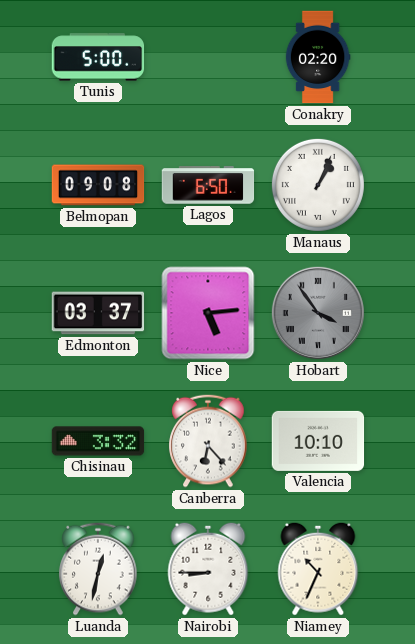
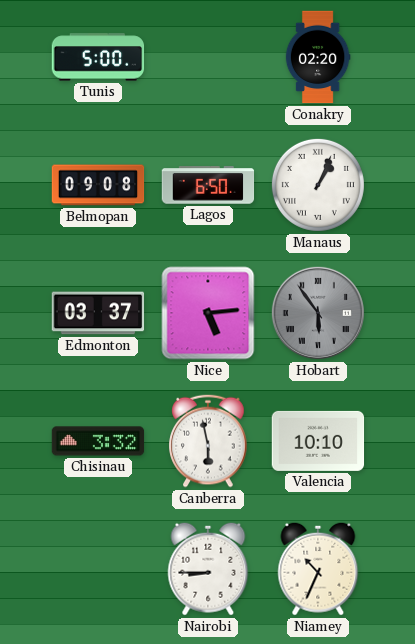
Hobart: 3:54 -> 5:54 (318, 313)
Canberra: 6:23 -> 5:58 (208, 441)
Luanda: 12:32 -> none (98, 569)
